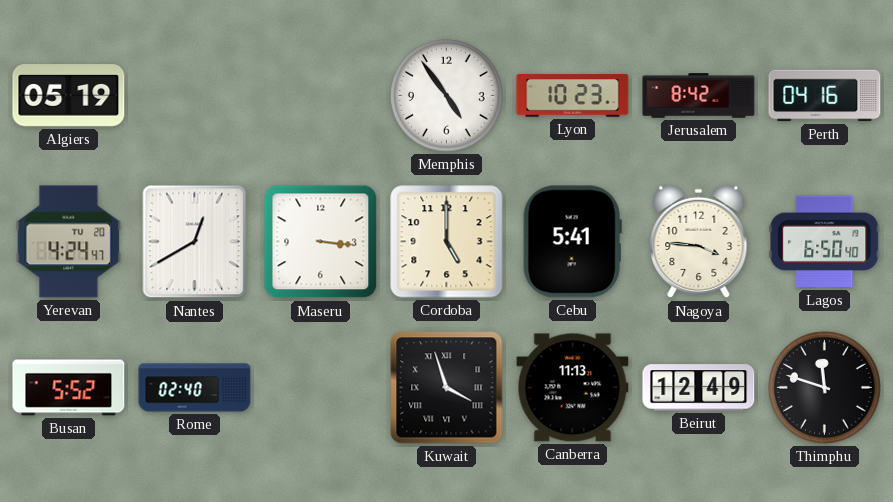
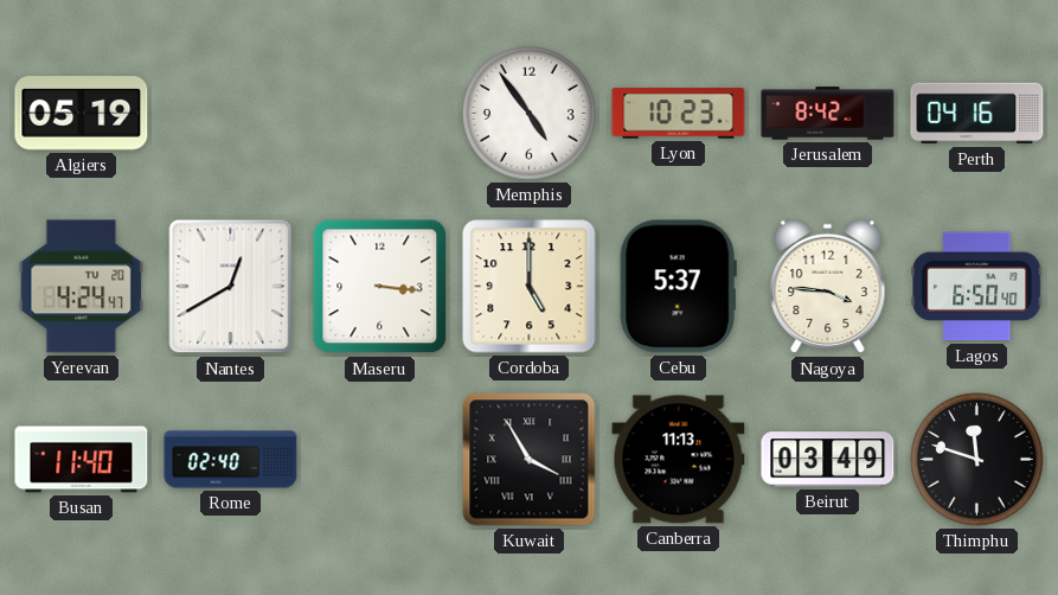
Cebu: 5:41 -> 5:37 (678, 287)
Busan: 5:52 -> 11:40 (82, 460)
Kuwait: 3:57 -> 3:55 (530, 460)
Beirut: 12:49 -> 03:49 (828, 460)
